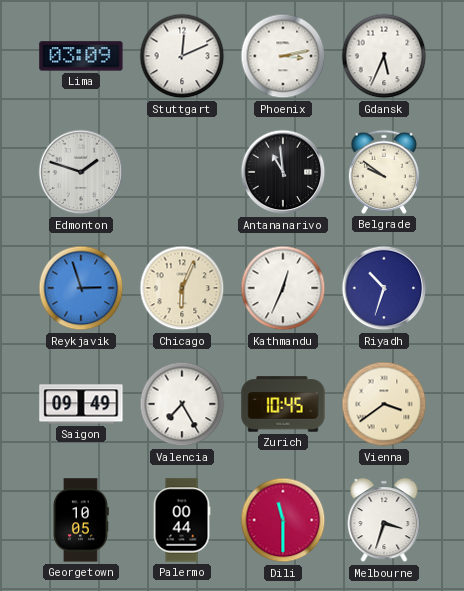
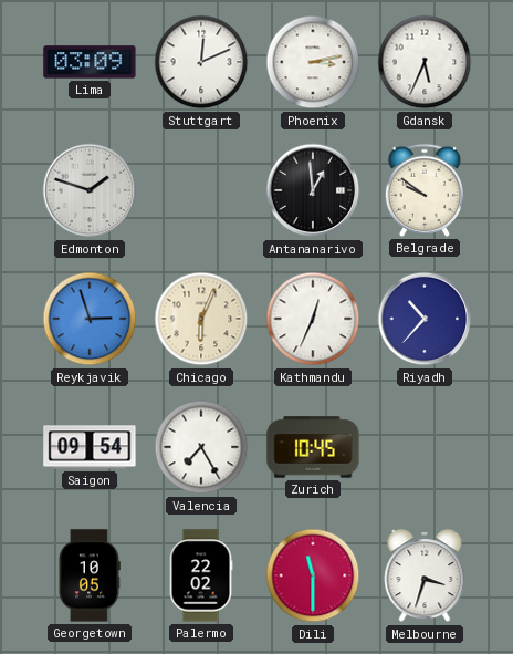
Antananarivo: 10:59 -> 12:59 (313, 190)
Riyadh: 10:33 -> 10:37 (425, 319)
Saigon: 09:49 -> 09:54 (90, 447)
Vienna: 3:39 -> none (384, 404)
Palermo: 00:44 -> 22:02 (201, 575)
